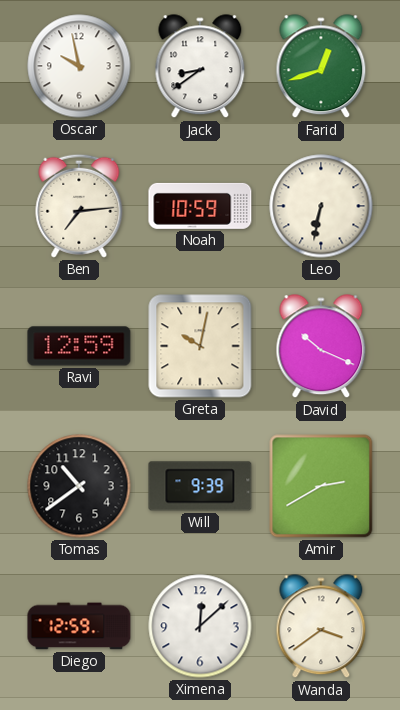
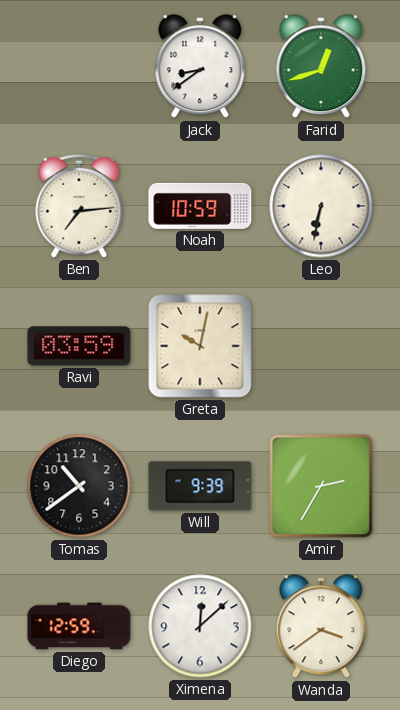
Oscar: 9:58 -> none (79, 66)
Ravi: 12:59 -> 03:59 (79, 346)
David: 10:19 -> none (321, 347)
Amir: 2:40 -> 2:35 (321, 486)
